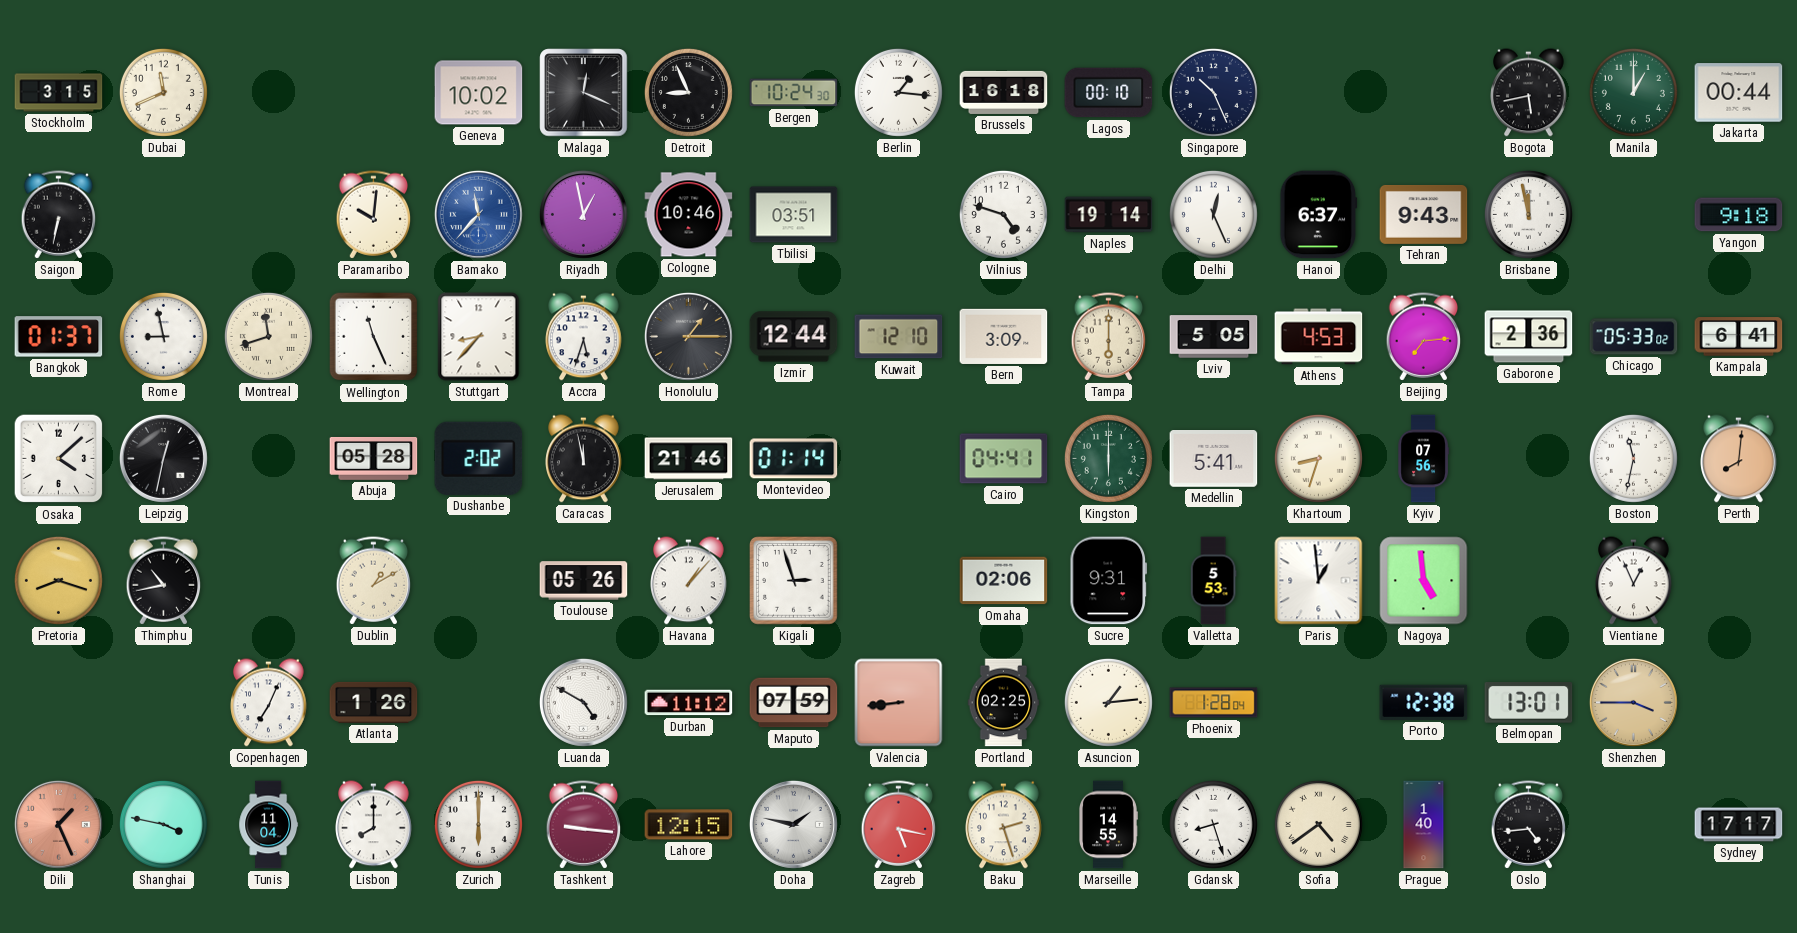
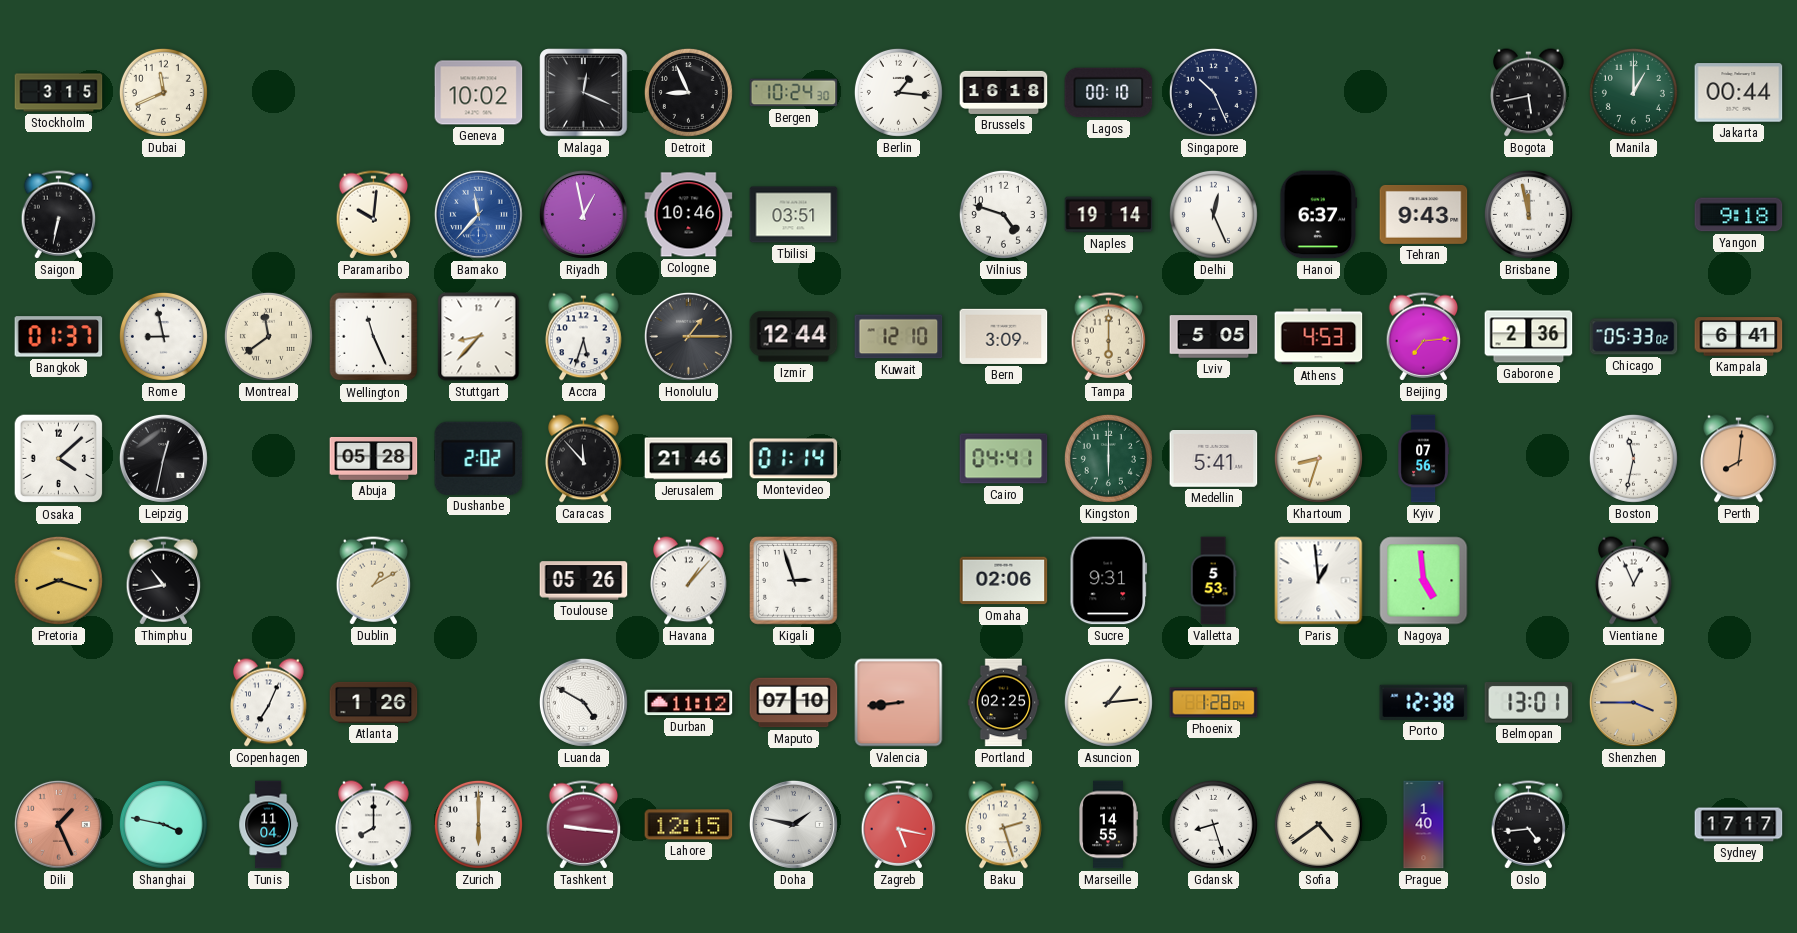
Montreal: 11:42 -> 11:39 (268, 336)
Caracas: 11:58 -> 11:53 (584, 459)
Maputo: 07:59 -> 07:10 (794, 703)
